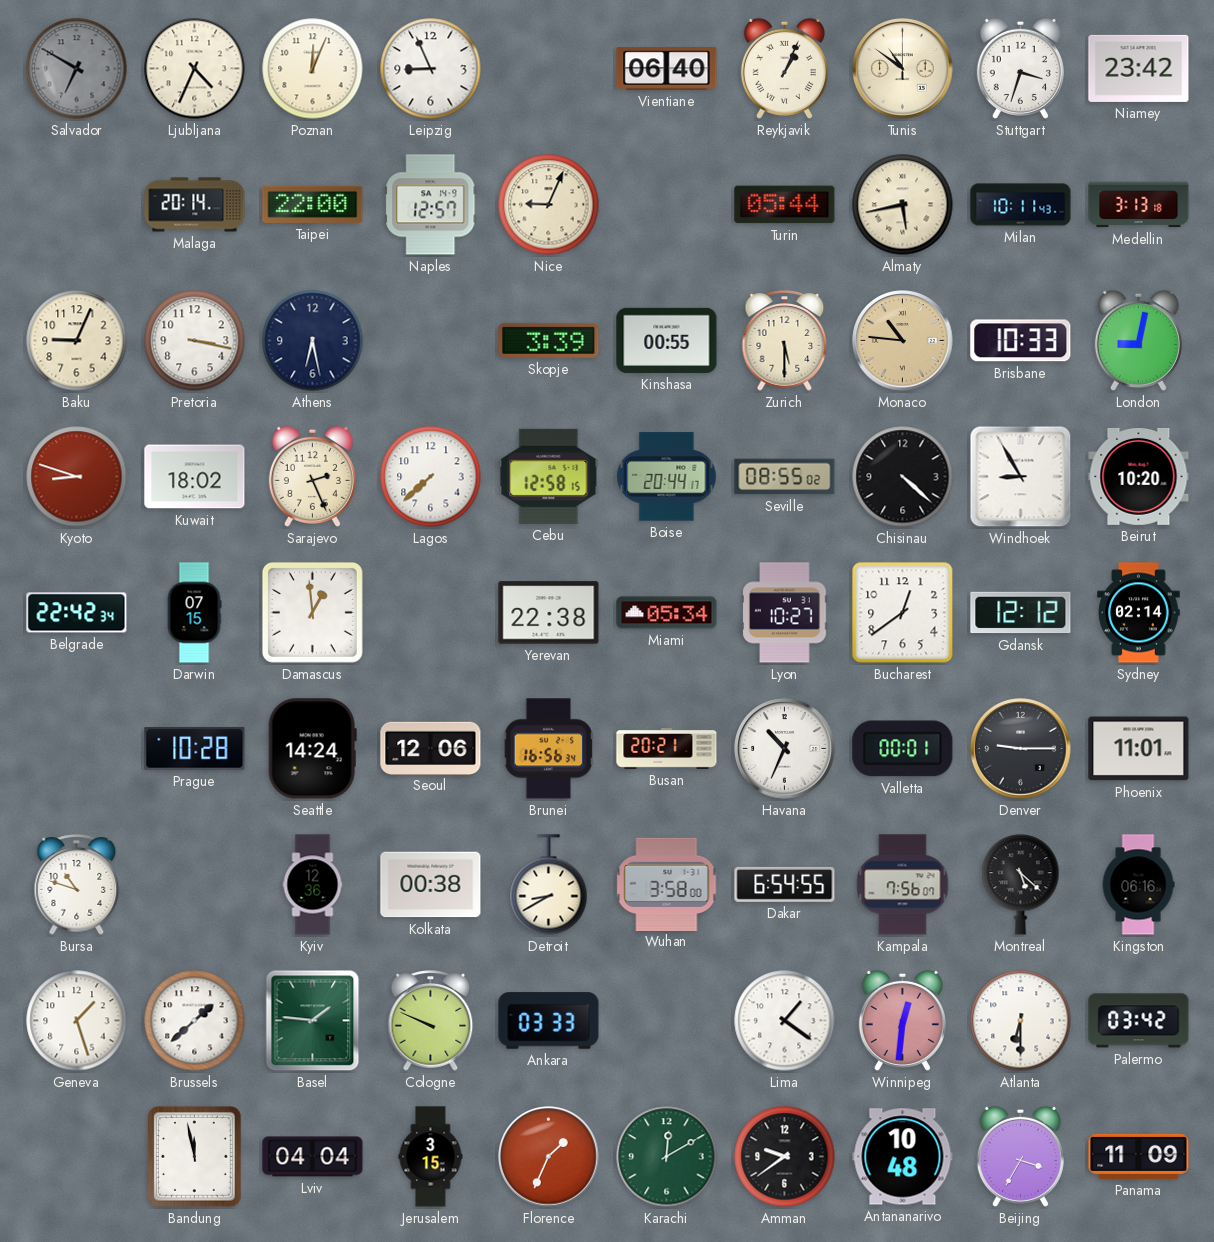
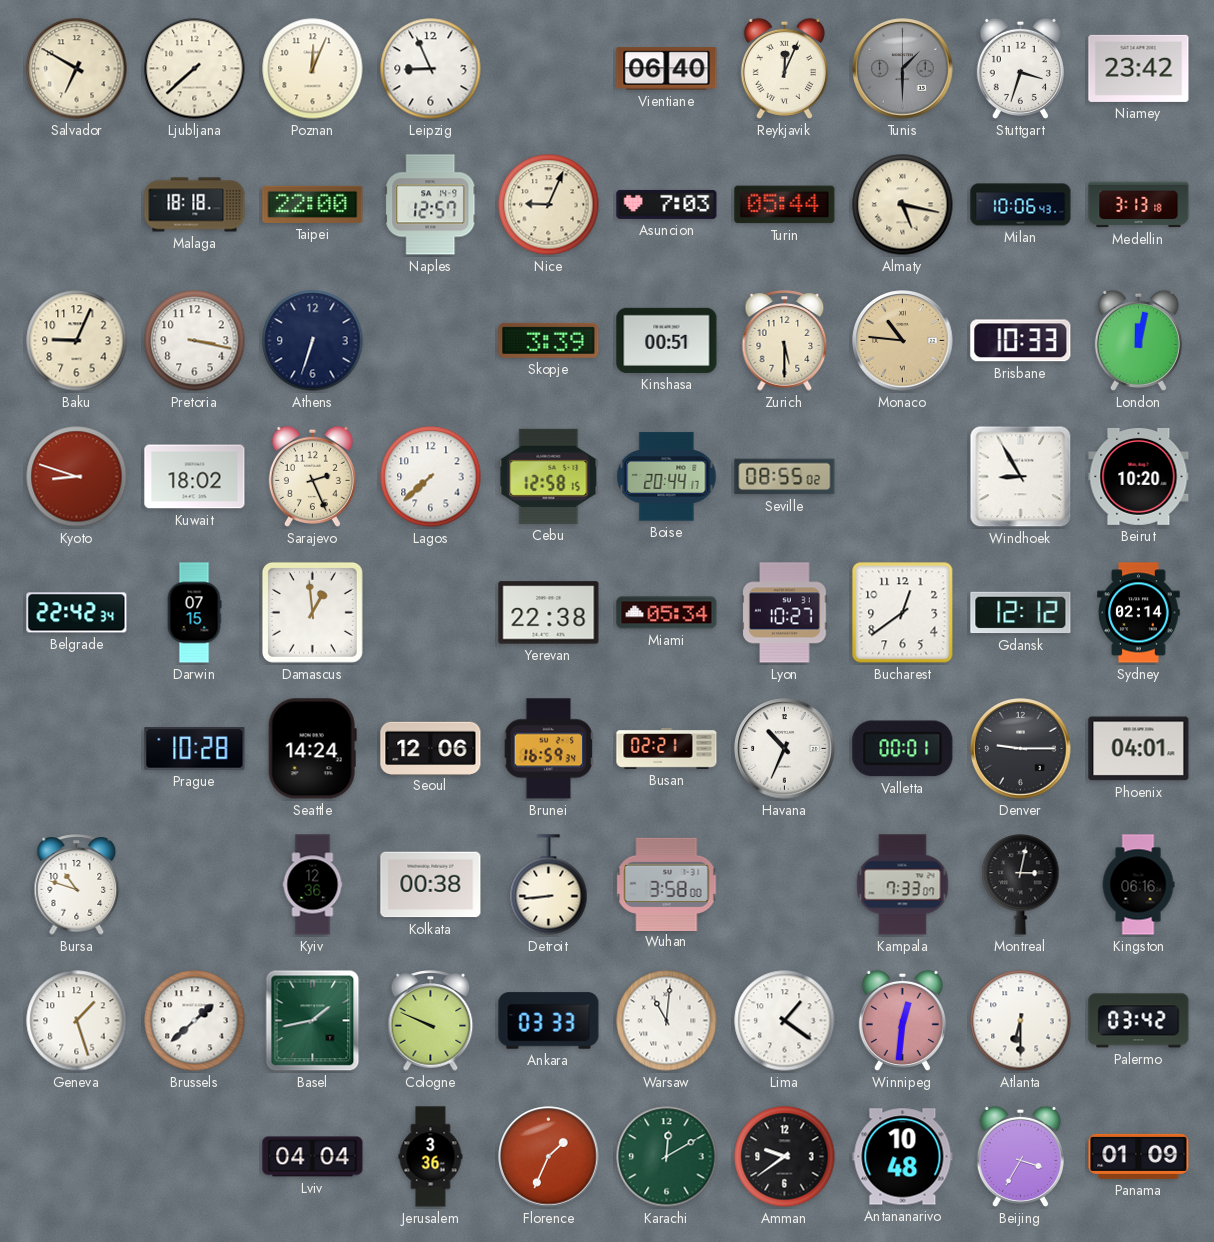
Salvador dial: grey -> cream (77, 69)
Ljubljana: 4:34 -> 7:38 (195, 69)
Reykjavik: 1:04 -> 12:04 (784, 68)
Tunis: 10:51 -> 1:30 (903, 69)
Tunis dial: cream -> grey (903, 69)
Malaga: 20:14 -> 18:18 (195, 205)
Asuncion: none -> 7:03 (667, 204)
Almaty: 5:43 -> 5:17 (903, 205)
Milan: 10:11 -> 10:06 (1021, 205)
Athens: 6:28 -> 6:33 (313, 341)
Kinshasa: 00:55 -> 00:51 (667, 340)
London: 9:02 -> 12:02 (1138, 340)
Chisinau: 4:22 -> none (903, 477)
Brunei: 16:56 -> 16:59 (549, 749)
Busan: 20:21 -> 02:21 (667, 748)
Phoenix: 11:01 -> 04:01 (1139, 749)
Detroit: 8:40 -> 8:44 (549, 885)
Dakar: 6:54 -> none (785, 884)
Kampala: 7:56 -> 7:33 (903, 885)
Montreal: 5:22 -> 3:02 (1021, 885)
Basel: 1:46 -> 1:43 (313, 1021)
Warsaw: none -> 11:01 (667, 1021)
Bandung: 11:58 -> none (195, 1157)
Jerusalem: 3:15 -> 3:36 (431, 1157)
Panama: 11:09 -> 01:09 (1139, 1156)
